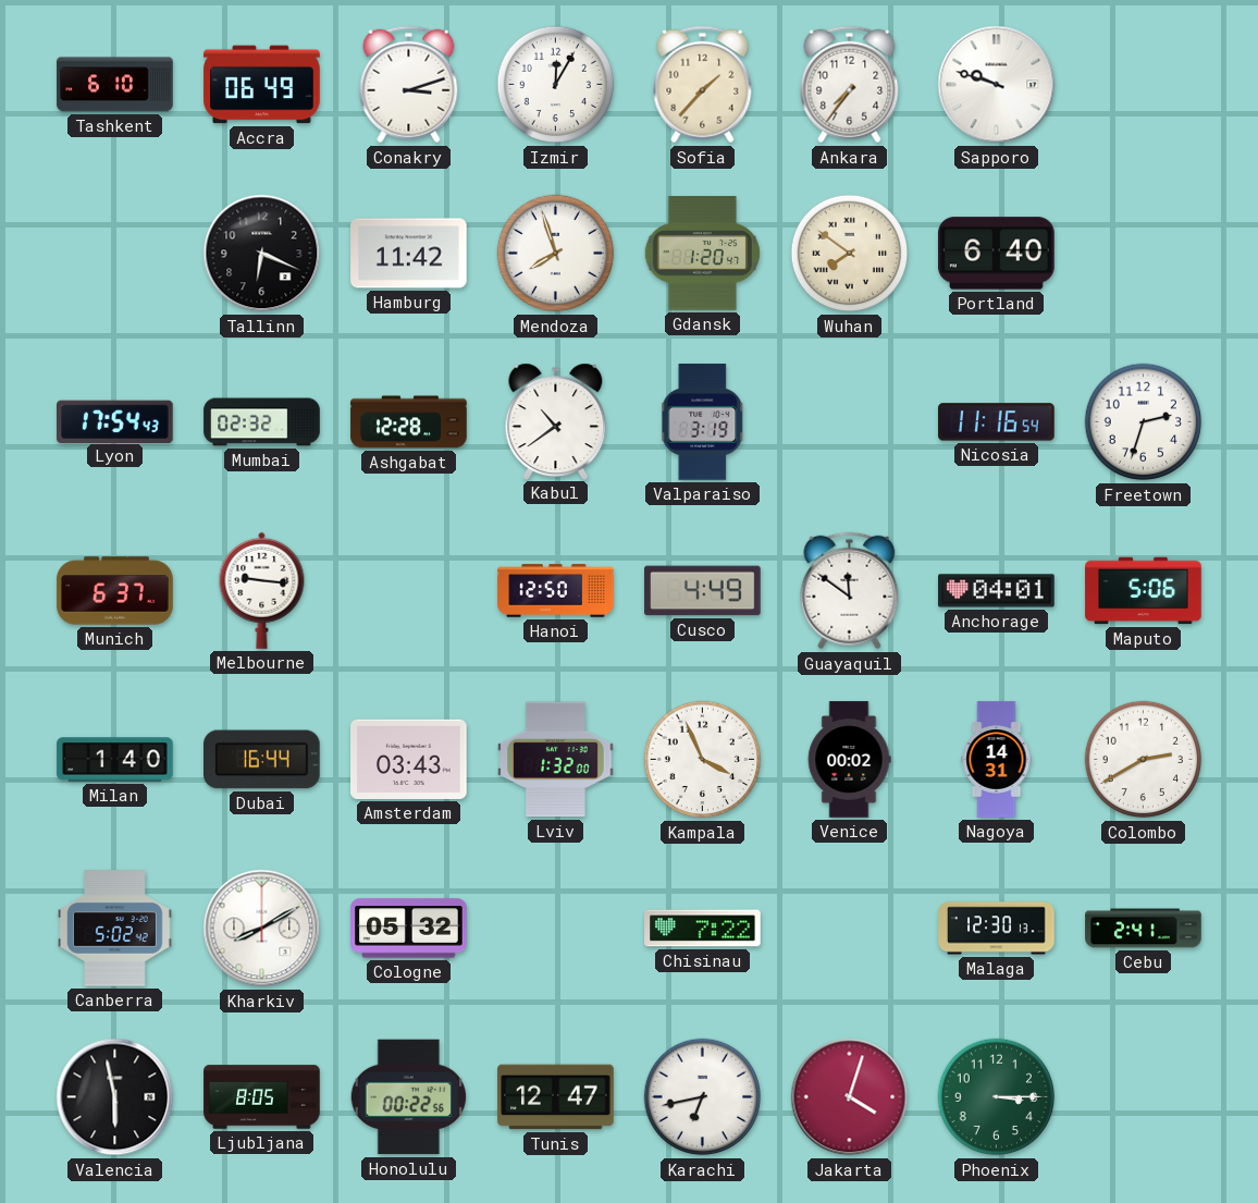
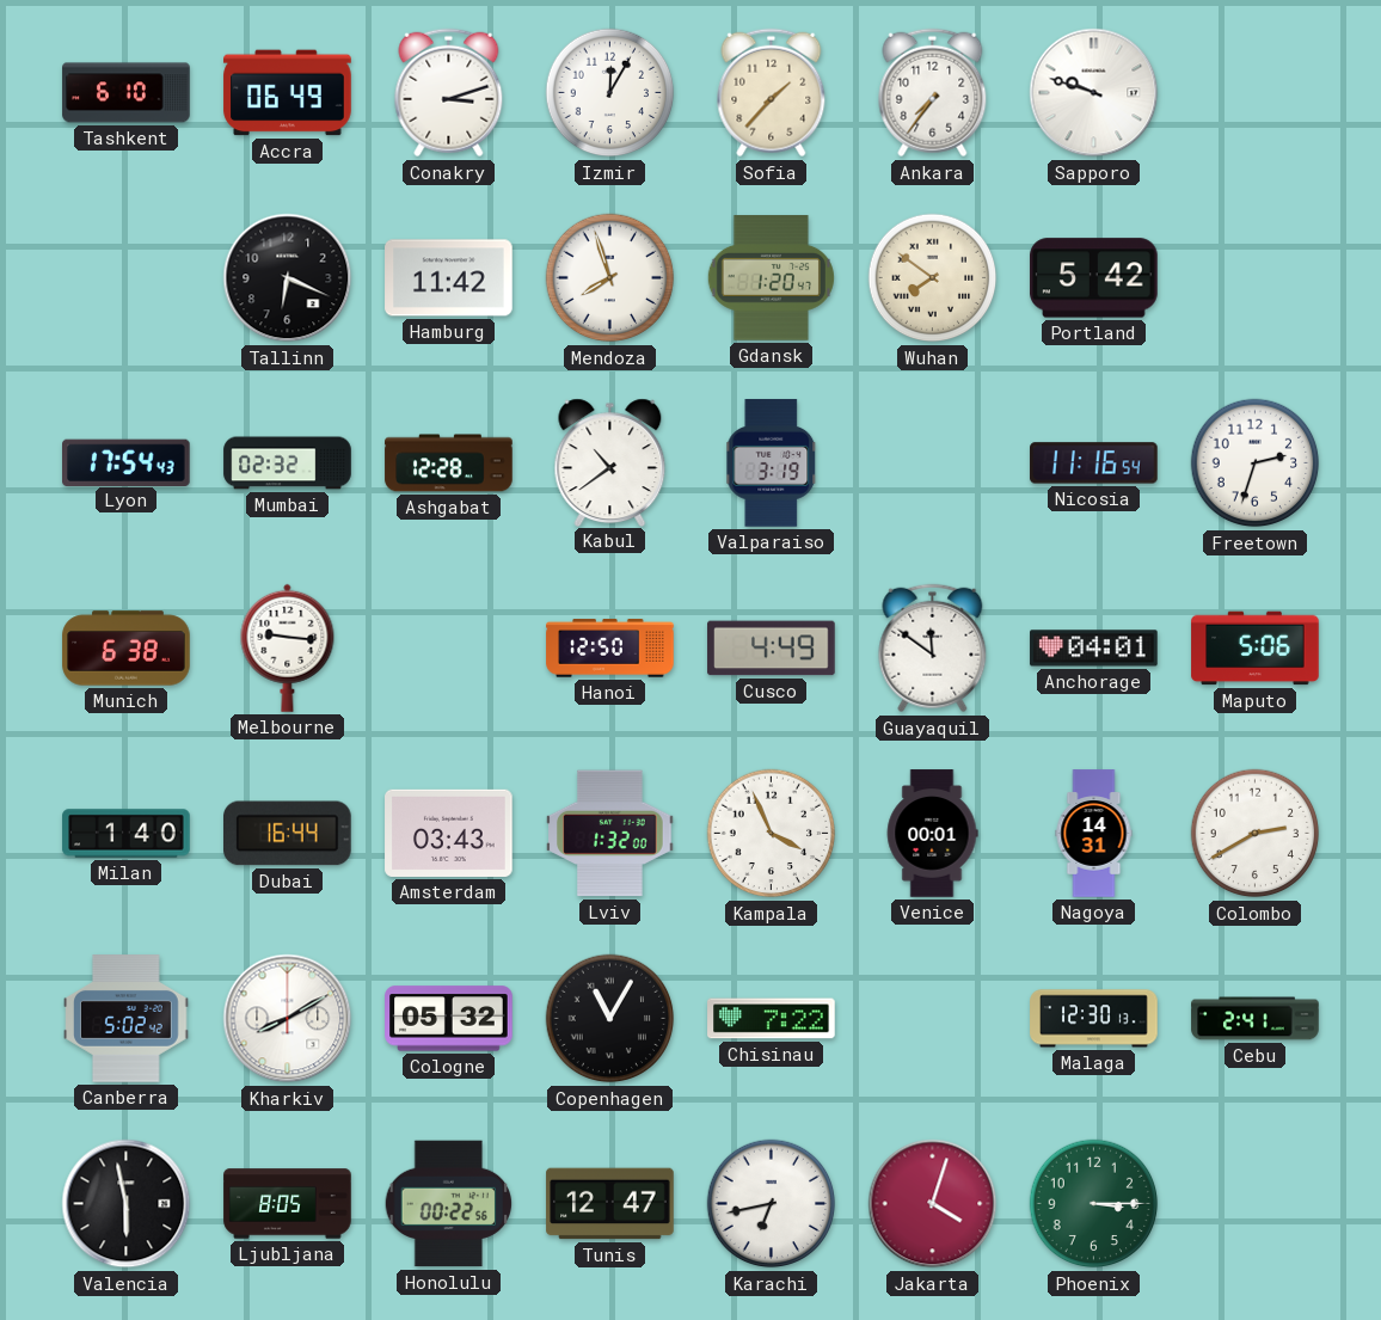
Portland: 6:40 -> 5:42 (1094, 278)
Munich: 6:37 -> 6:38 (127, 649)
Venice: 00:02 -> 00:01 (932, 834)
Copenhagen: none -> 11:05 (610, 1019)
